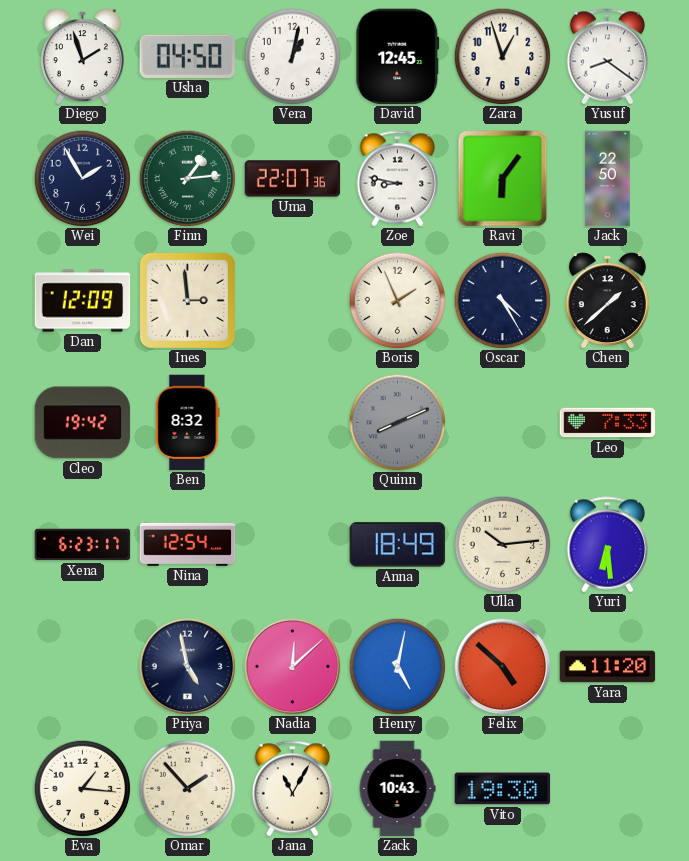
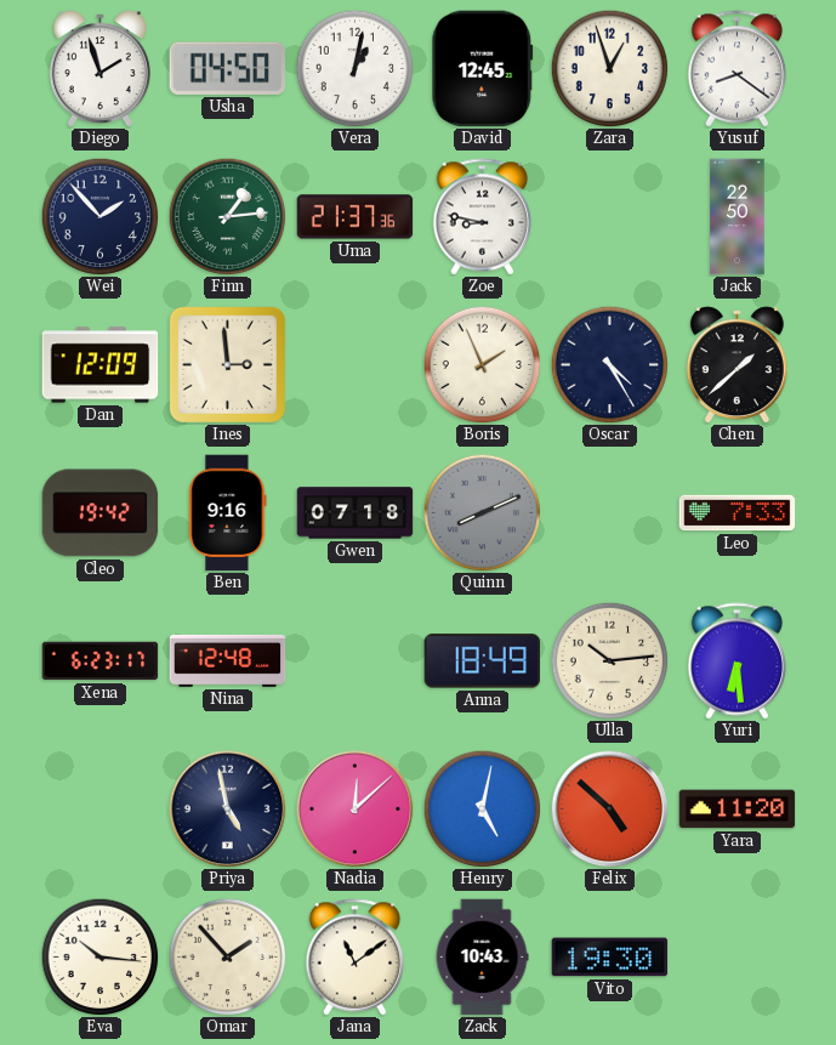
Wei: 1:55 -> 1:53 (99, 216)
Uma: 22:07 -> 21:37 (356, 217)
Ravi: 6:06 -> none (503, 179)
Ben: 8:32 -> 9:16 (228, 513)
Gwen: none -> 07:18 (356, 513)
Nina: 12:54 -> 12:48 (228, 660)
Eva: 1:16 -> 10:16 (99, 956)
Jana: 11:05 -> 11:09 (356, 958)
